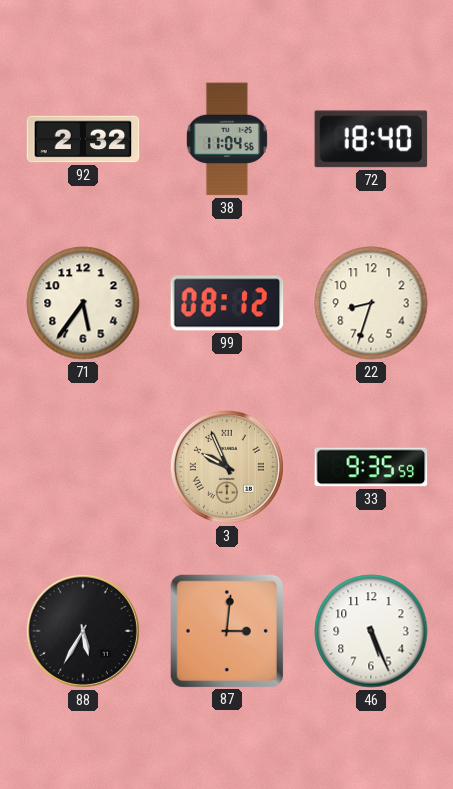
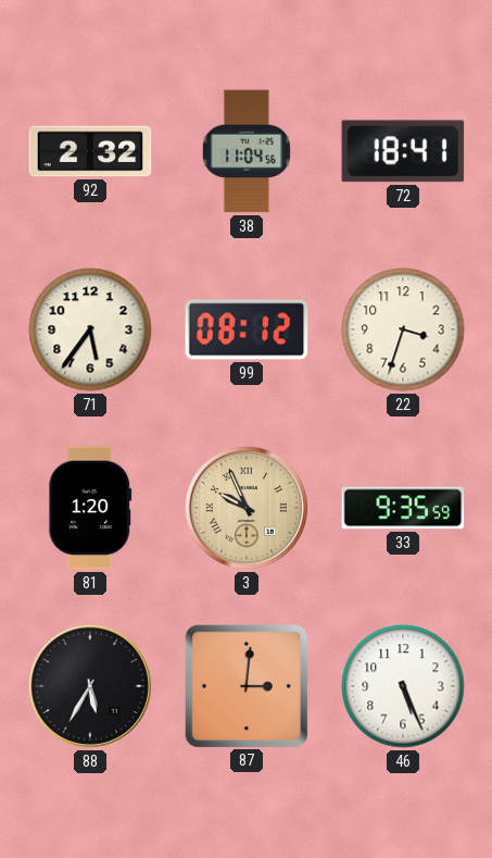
72: 18:40 -> 18:41 (403, 151)
22: 8:33 -> 3:33 (403, 329)
81: none -> 1:20 (90, 508)
